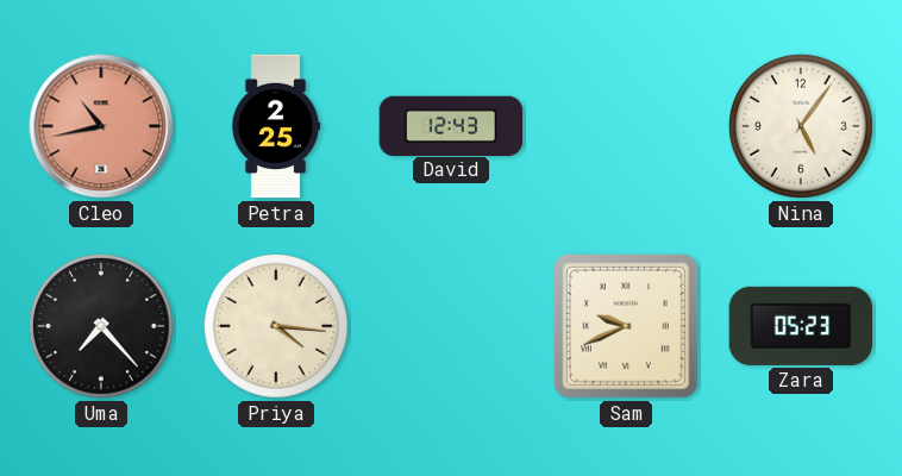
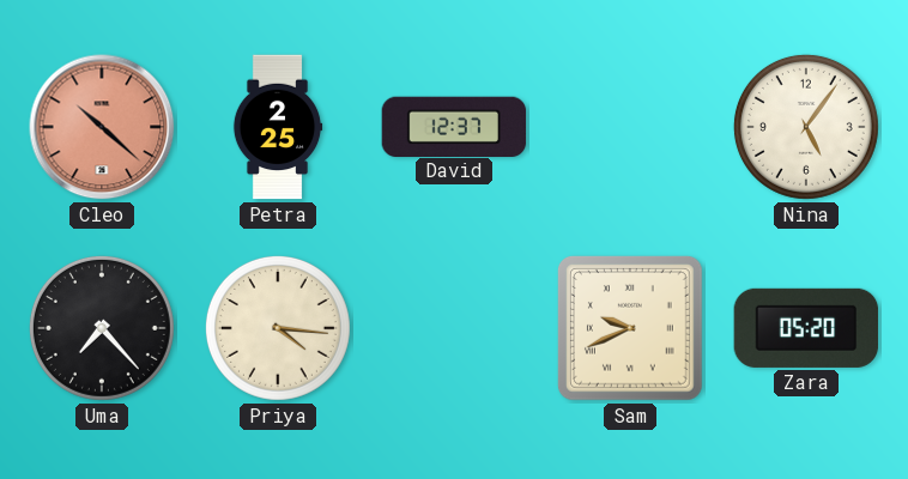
Cleo: 10:43 -> 10:22 (102, 127)
David: 12:43 -> 12:37 (454, 126)
Zara: 05:23 -> 05:20 (806, 328)
